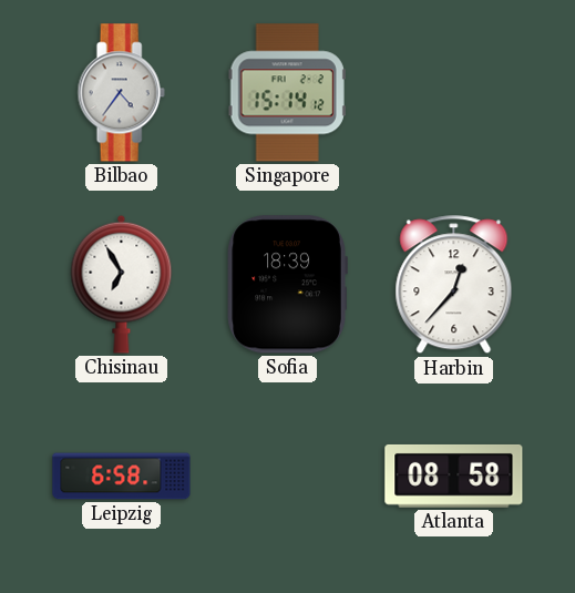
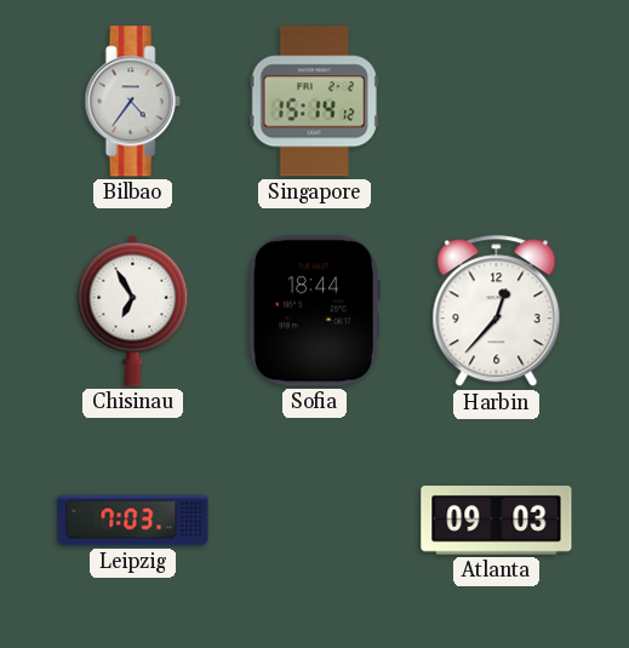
Sofia: 18:39 -> 18:44 (314, 311)
Leipzig: 6:58 -> 7:03 (133, 521)
Atlanta: 08:58 -> 09:03 (497, 521)
